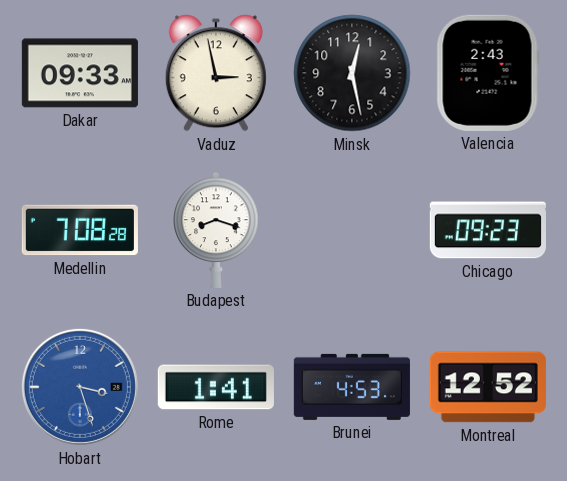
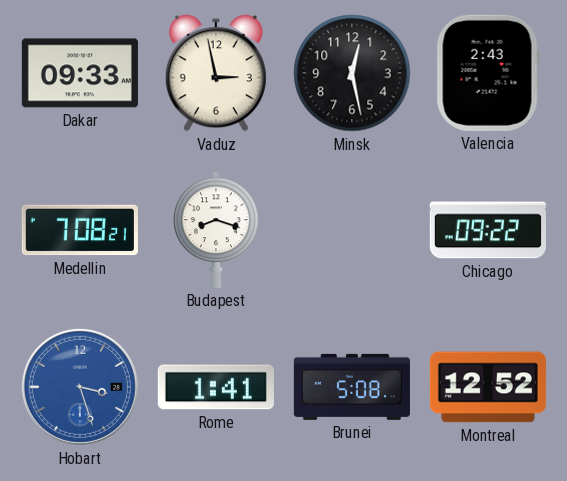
Medellin: 7:08:28 -> 7:08:21 (80, 230)
Chicago: 09:23 -> 09:22 (488, 230)
Brunei: 4:53 -> 5:08 (352, 387)
